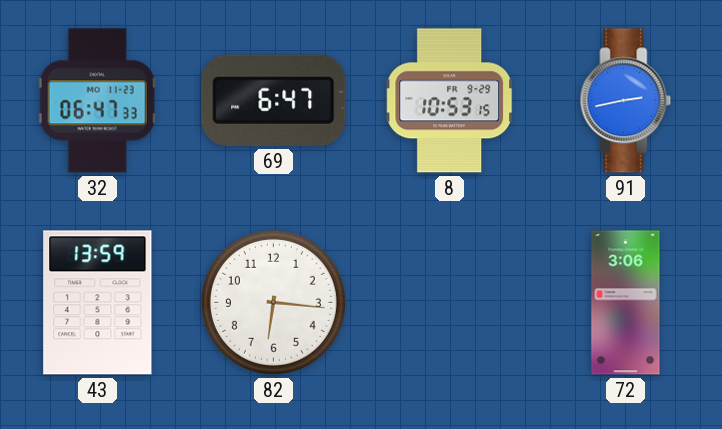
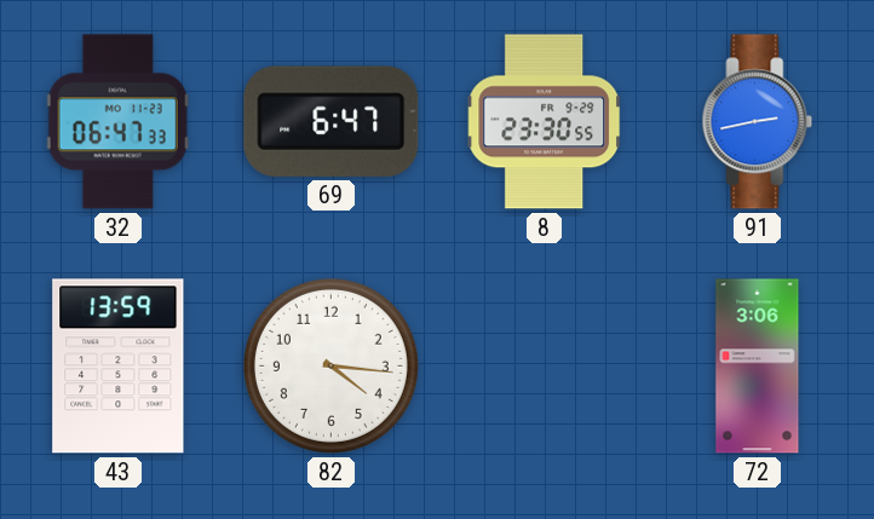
8: 10:53 -> 23:30 (545, 122)
82: 6:16 -> 4:16 (330, 365)
